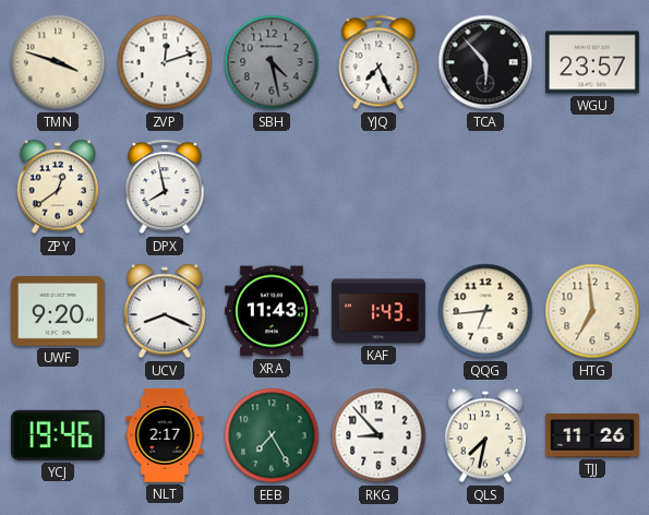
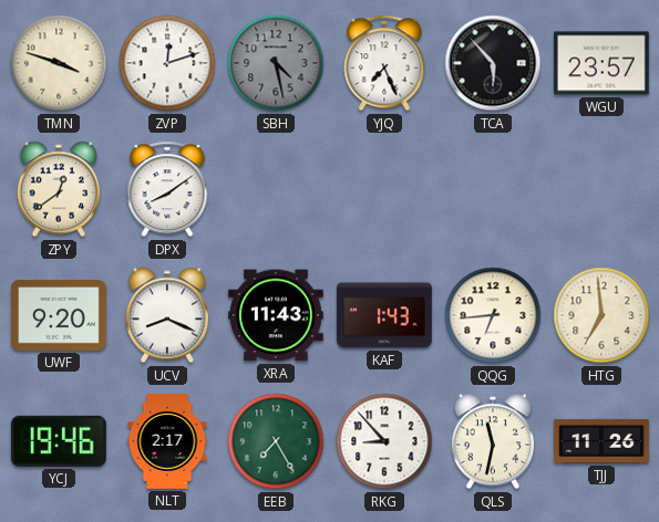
DPX: 7:58 -> 8:09 (167, 189)
QLS: 7:32 -> 11:32 (492, 441)
